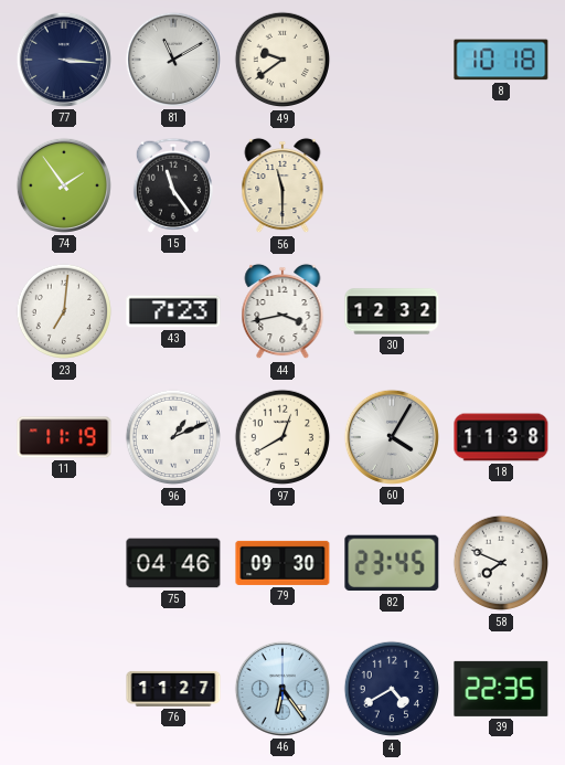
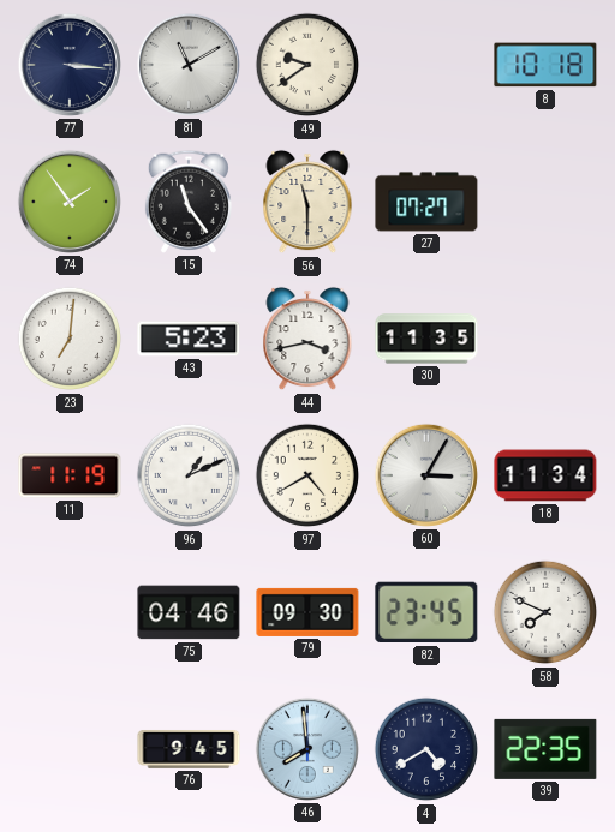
27: none -> 07:27 (426, 202)
43: 7:23 -> 5:23 (189, 339)
30: 12:32 -> 11:35 (426, 339)
97: 12:40 -> 4:40 (307, 475)
60: 4:05 -> 3:05 (426, 475)
18: 11:38 -> 11:34 (545, 475)
76: 11:27 -> 9:45 (189, 749)
46: 6:24 -> 7:59 (307, 749)
